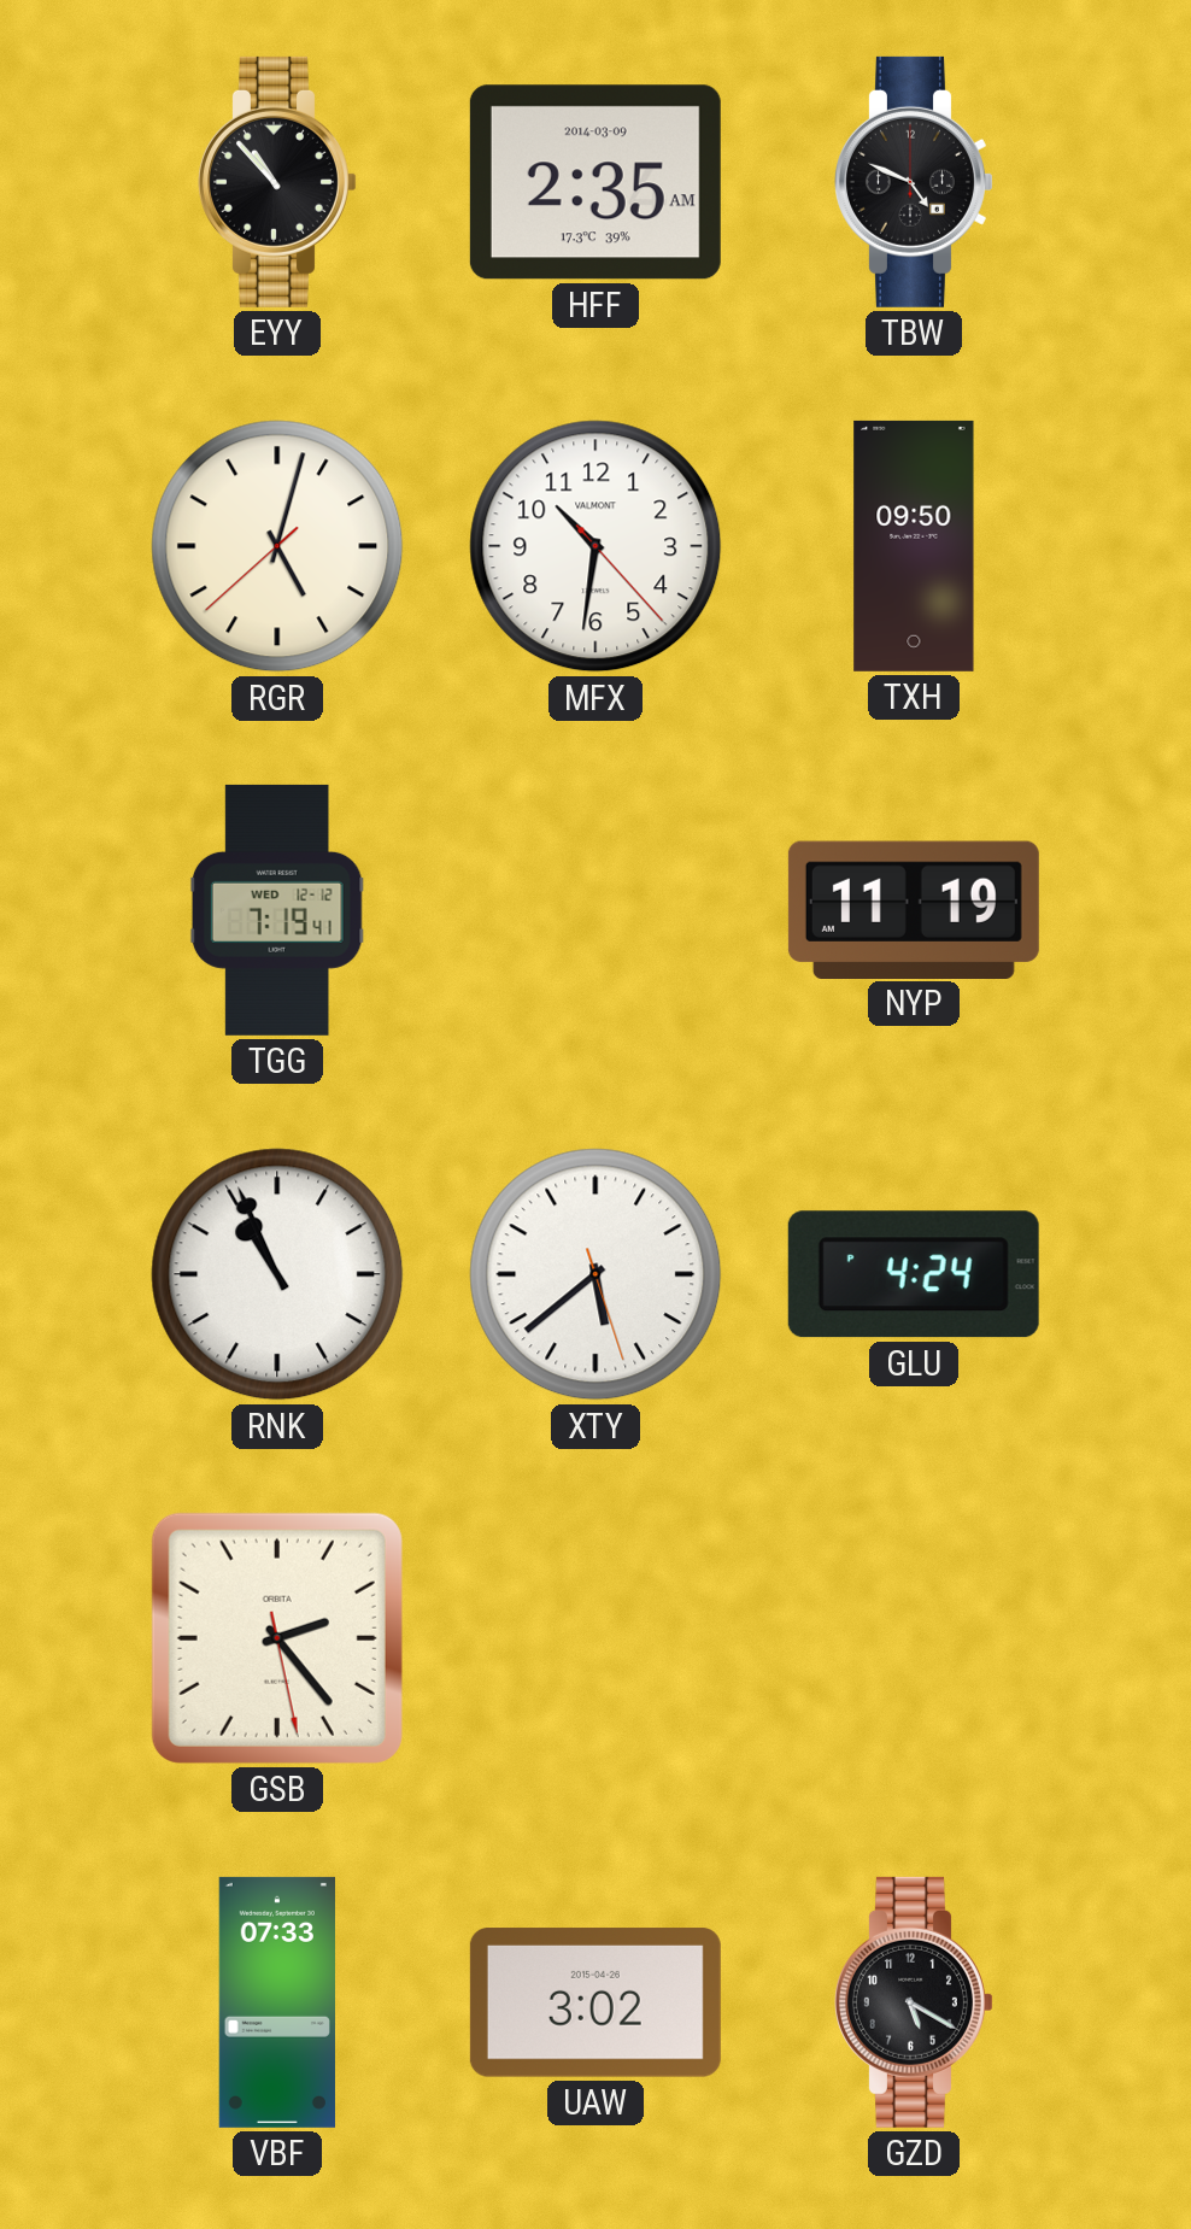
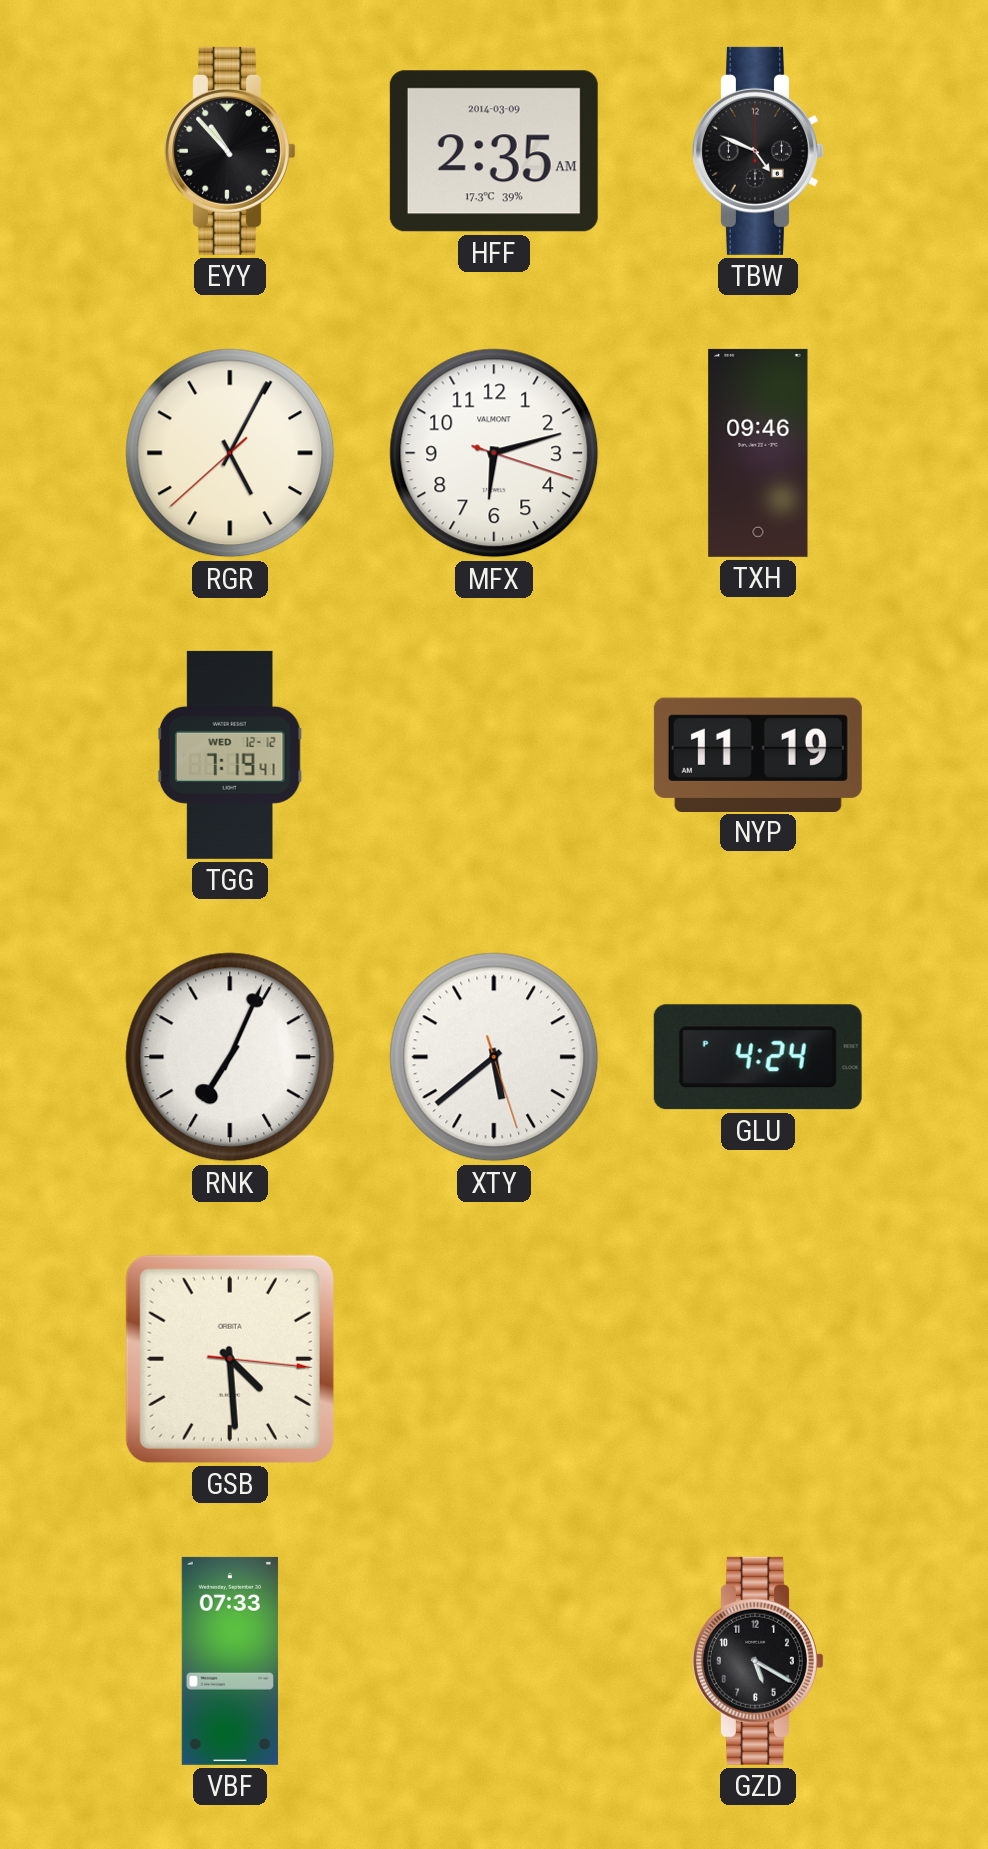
RGR: 5:02 -> 5:04 (230, 453)
MFX: 10:31 -> 6:12 (494, 453)
TXH: 09:50 -> 09:46 (758, 453)
RNK: 10:56 -> 7:04 (230, 1057)
GSB: 2:23 -> 4:29 (230, 1359)
UAW: 3:02 -> none (595, 2002)
